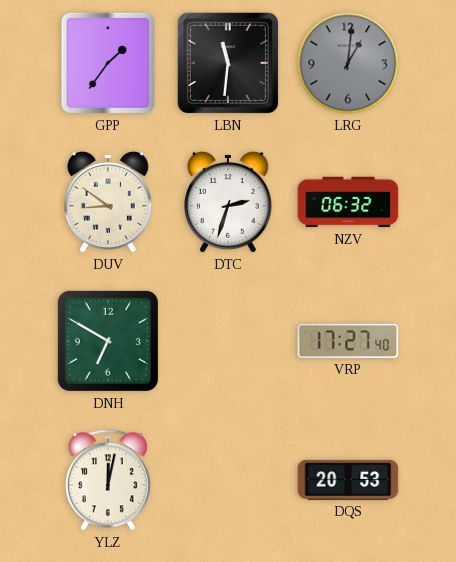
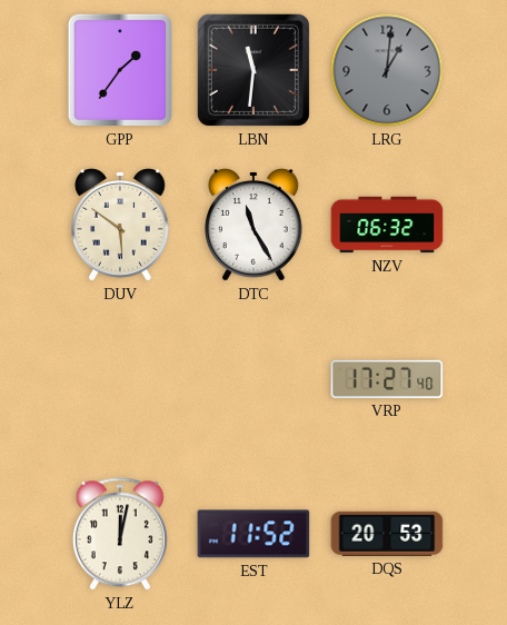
DUV: 8:51 -> 5:51 (121, 225)
DTC: 2:33 -> 11:25 (255, 225)
DNH: 6:50 -> none (108, 341)
EST: none -> 11:52 (254, 534)
